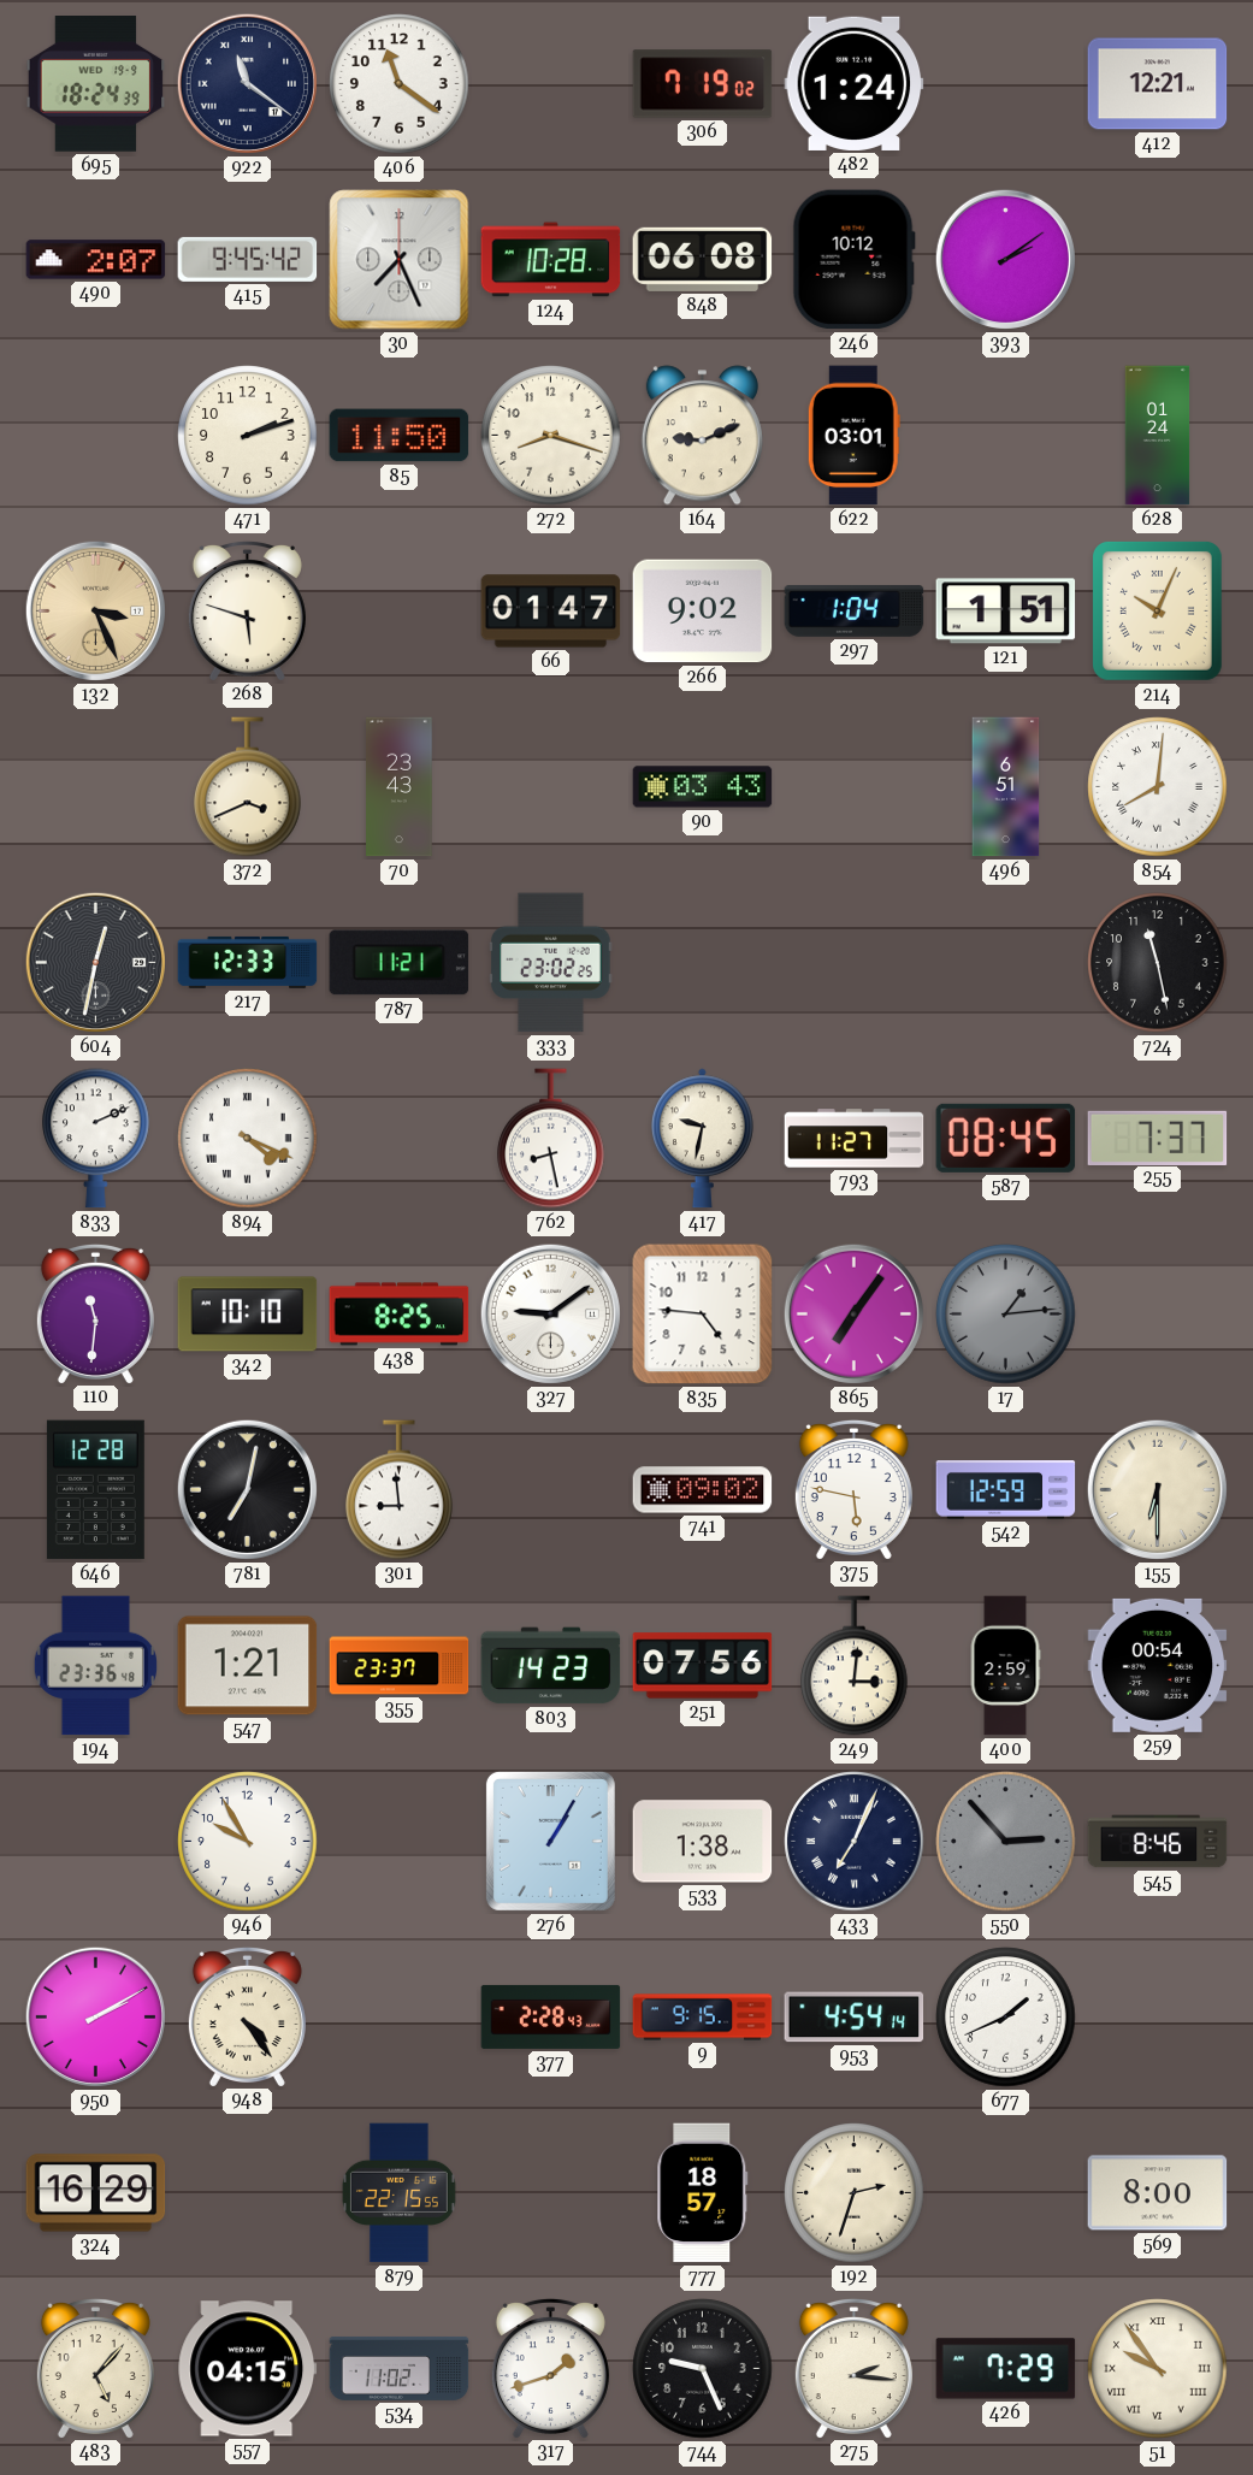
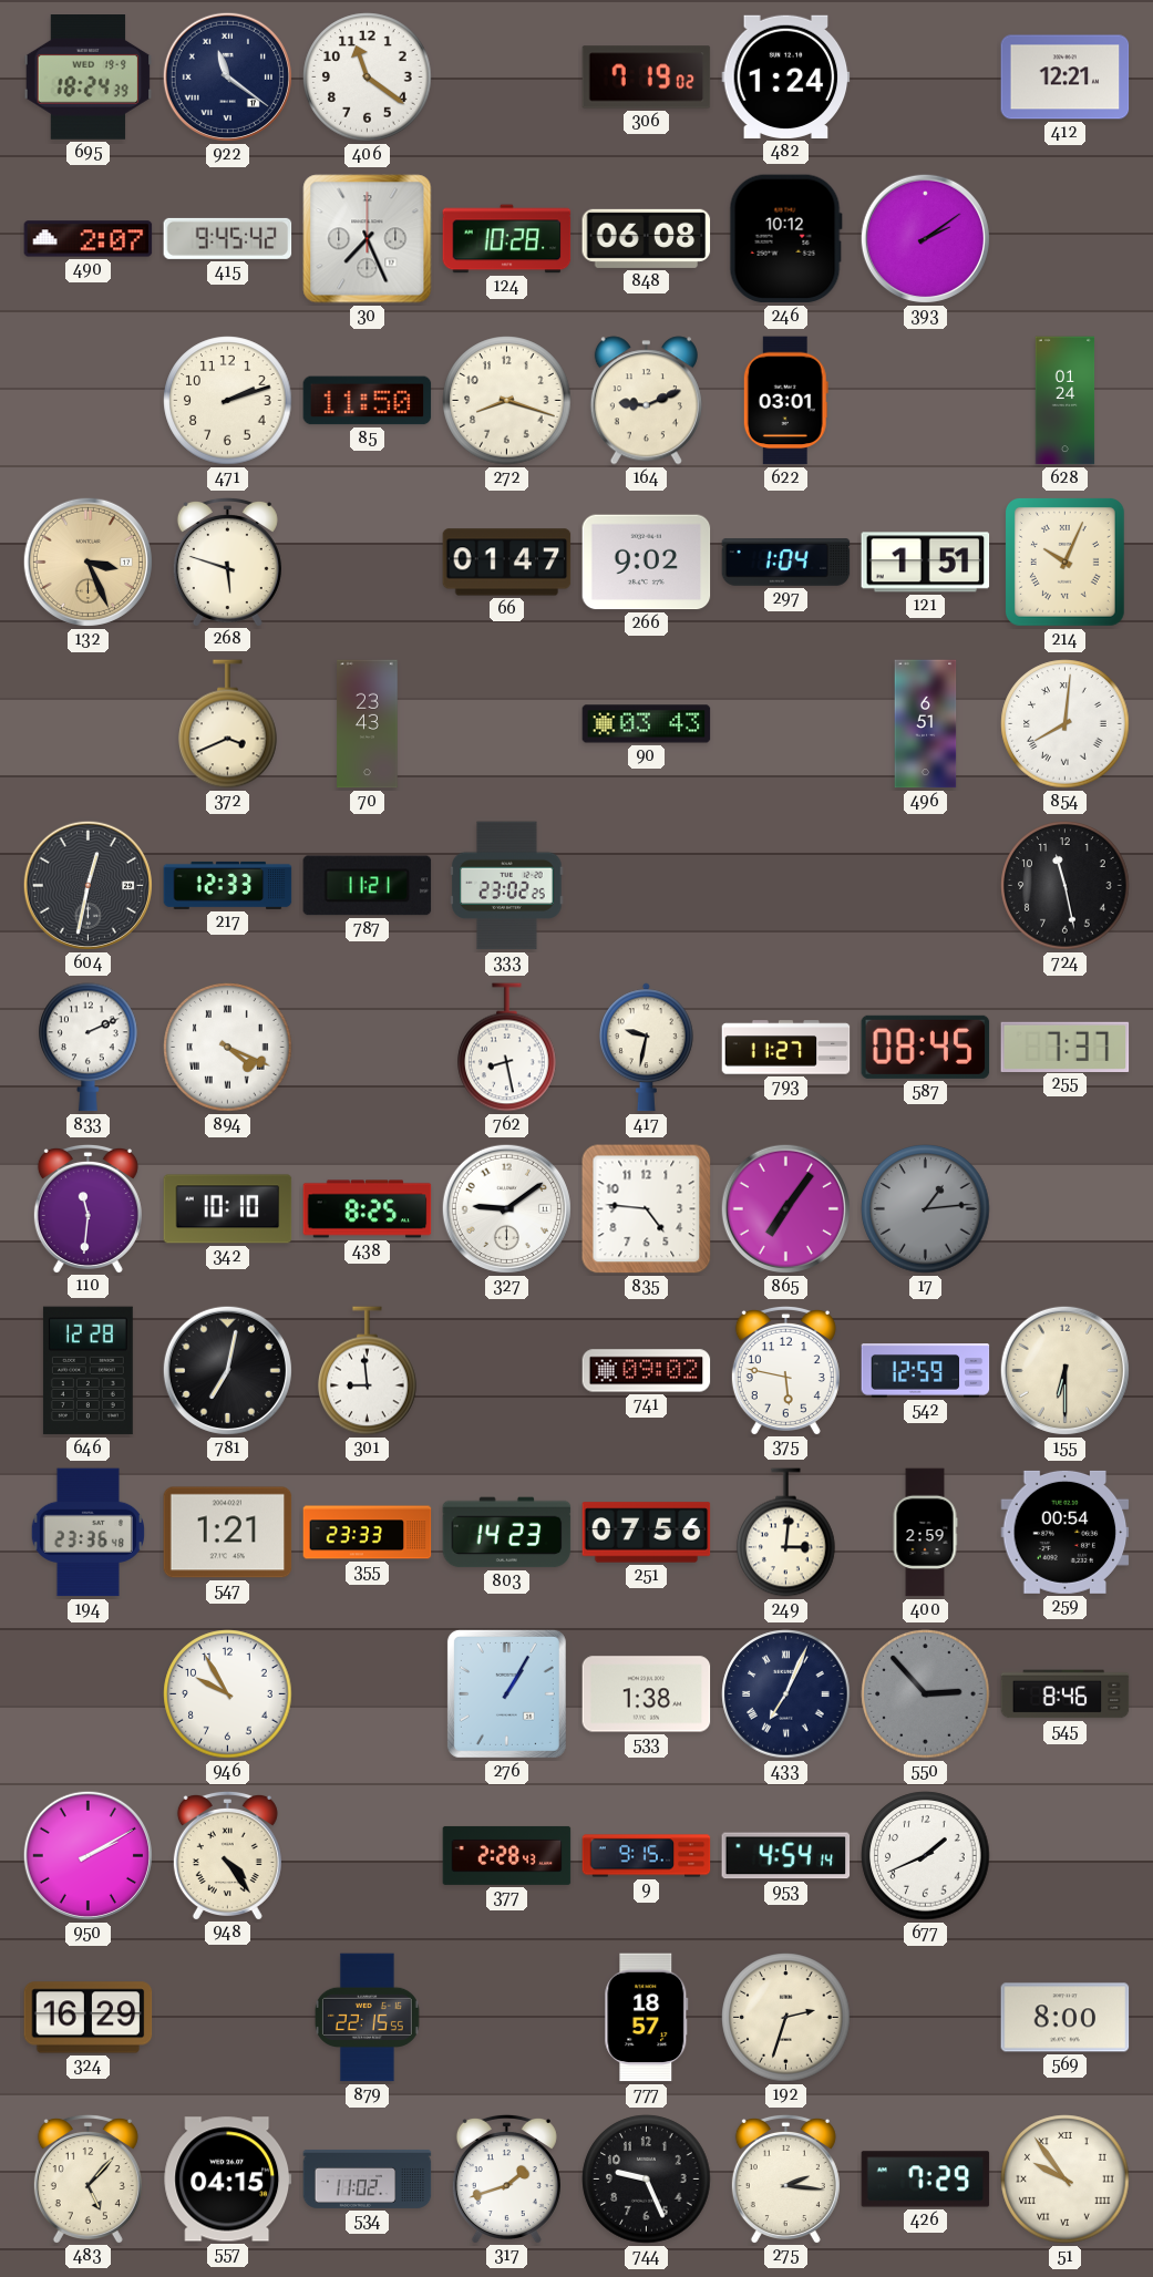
355: 23:37 -> 23:33 (368, 1533)
